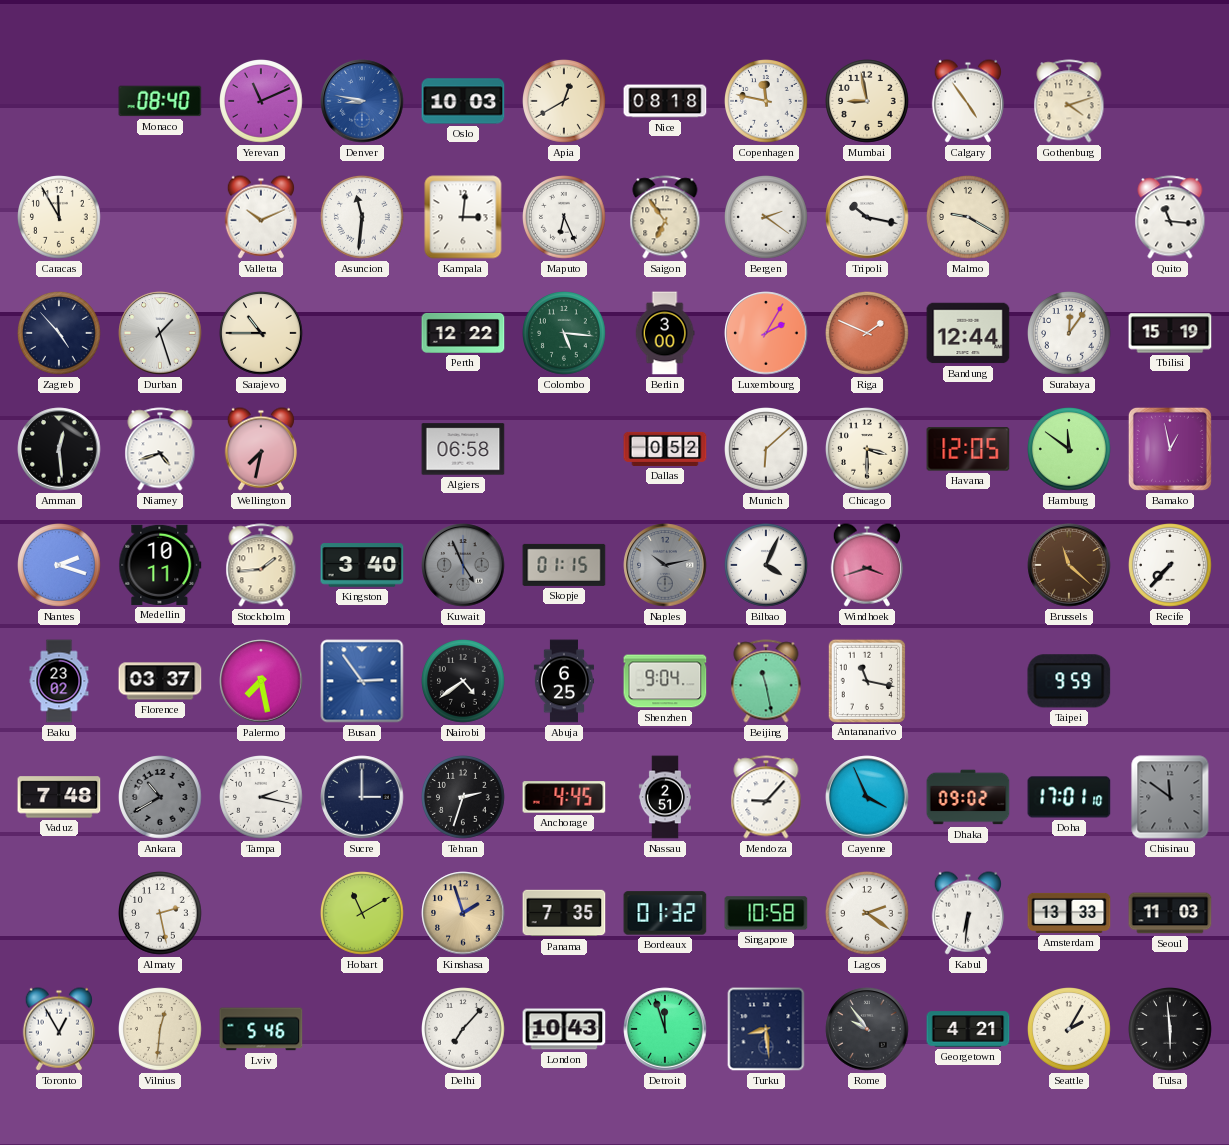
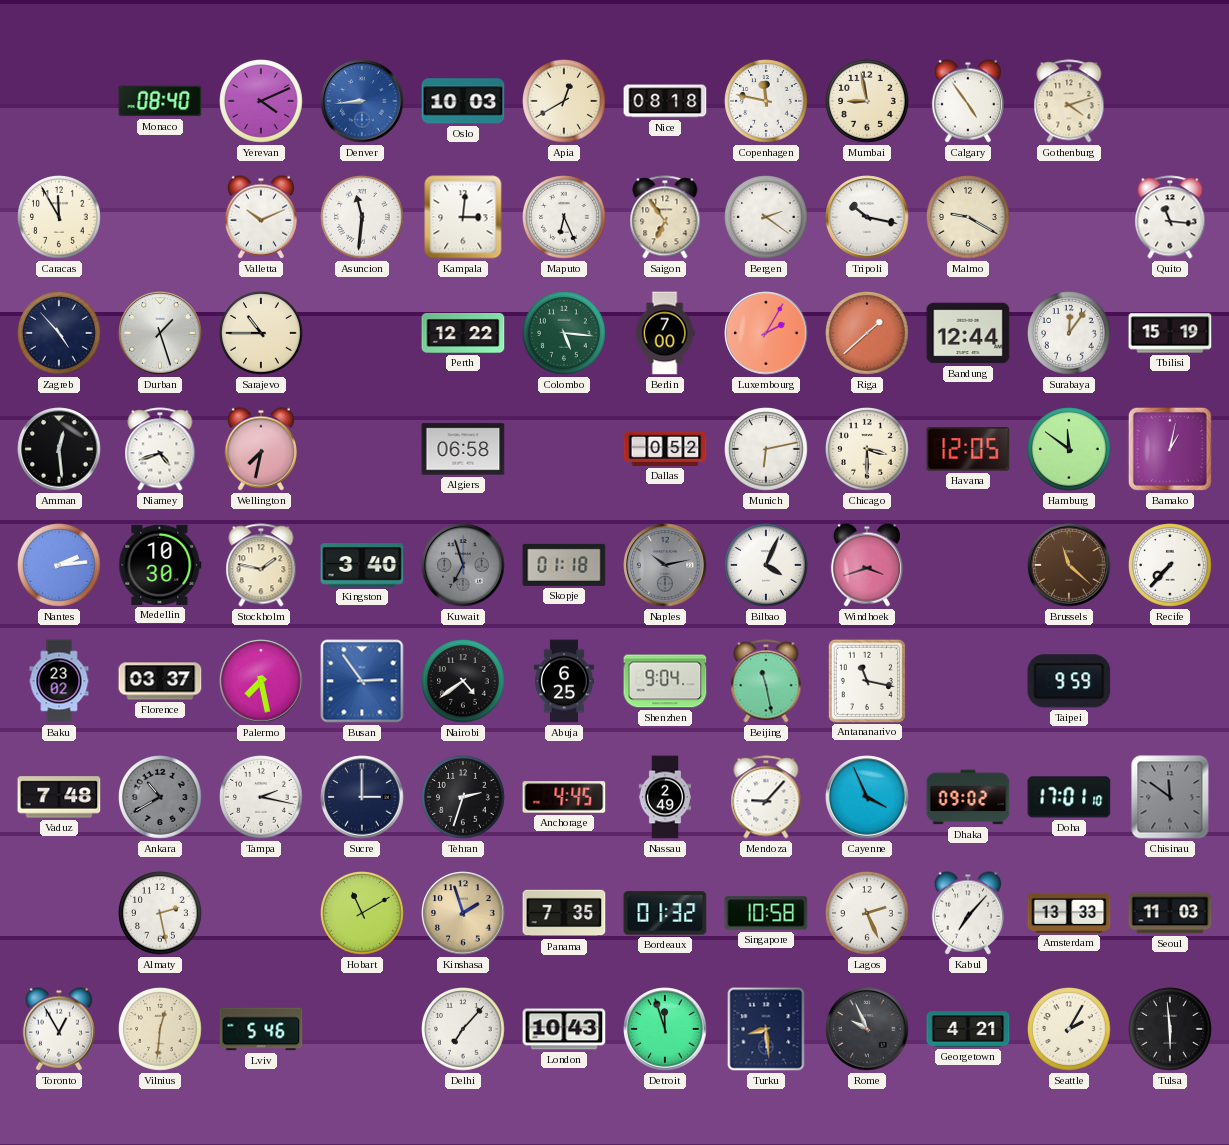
Yerevan: 11:11 -> 4:11 (262, 102)
Denver: 8:47 -> 8:44 (362, 101)
Berlin: 3:00 -> 7:00 (665, 333)
Riga: 1:49 -> 1:38 (868, 334)
Munich: 6:08 -> 6:13 (767, 450)
Bamako: 12:58 -> 1:02 (1170, 449)
Nantes: 2:18 -> 2:14 (60, 566)
Medellin: 10:11 -> 10:30 (160, 565)
Stockholm: 1:44 -> 1:47 (261, 565)
Kuwait: 4:56 -> 6:57 (463, 565)
Skopje: 01:15 -> 01:18 (564, 565)
Nassau: 2:51 -> 2:49 (664, 797)
Lagos: 2:21 -> 2:26 (868, 914)
Kabul: 6:31 -> 7:07 (968, 913)
Rome: 9:54 -> 9:56 (867, 1029)
